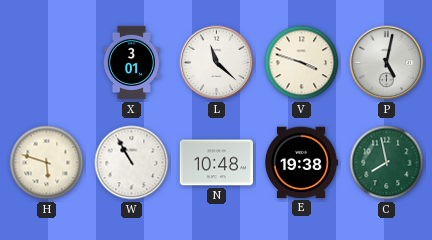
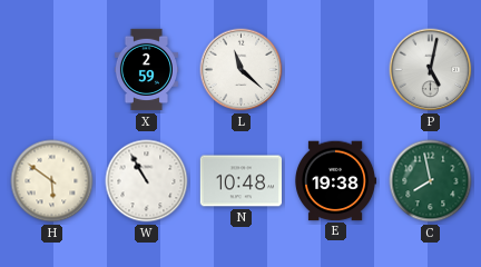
X: 3:01 -> 2:59 (146, 70)
V: 3:48 -> none (302, 63)
H: 5:48 -> 5:51 (52, 181)
